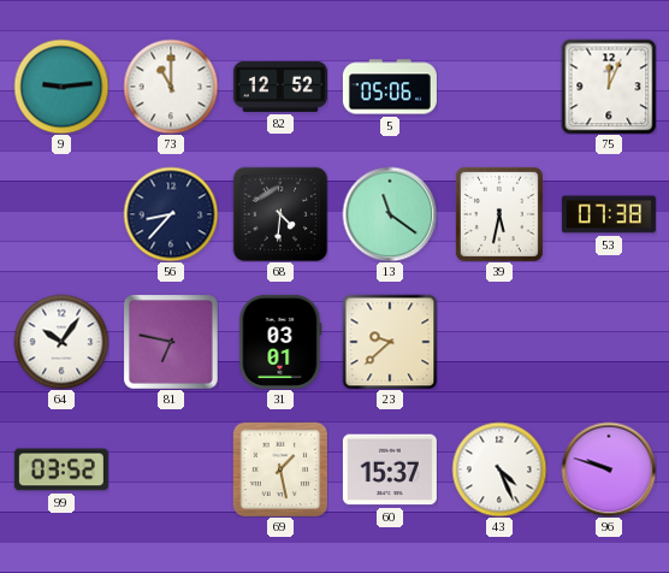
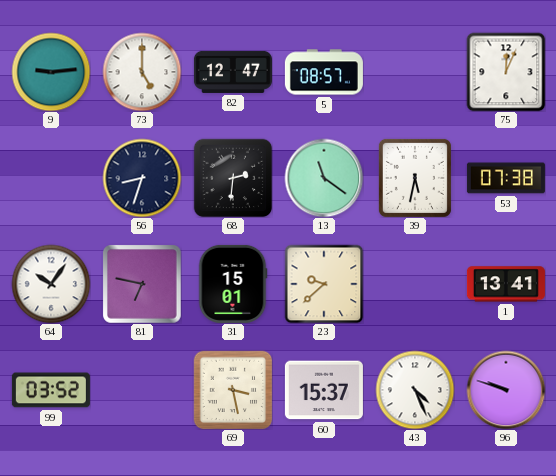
73: 11:00 -> 5:00 (142, 72)
82: 12:52 -> 12:47 (233, 72)
5: 05:06 -> 08:57 (324, 72)
56: 8:37 -> 8:33 (142, 178)
68: 4:31 -> 2:31 (233, 178)
31: 03:01 -> 15:01 (233, 284)
1: none -> 13:41 (506, 284)
69: 1:28 -> 3:28 (233, 390)
